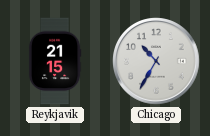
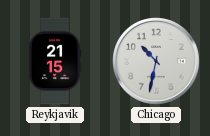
Chicago: 10:35 -> 10:32 (156, 61)
